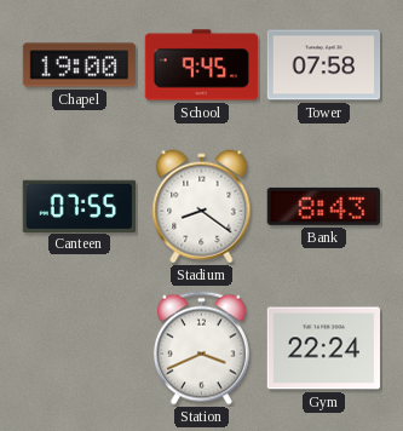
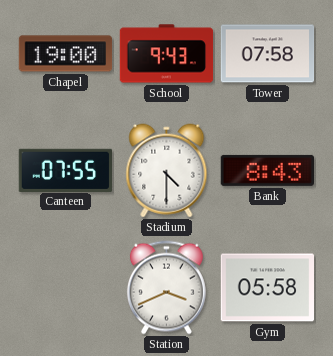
School: 9:45 -> 9:43 (167, 54)
Stadium: 8:21 -> 4:30 (167, 171)
Gym: 22:24 -> 05:58 (268, 288)
